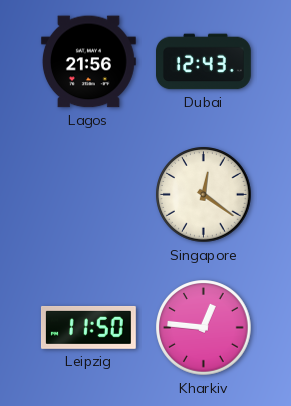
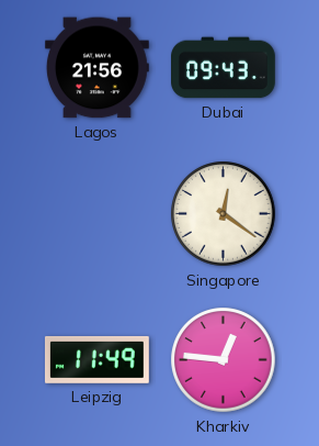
Dubai: 12:43 -> 09:43 (224, 68)
Leipzig: 11:50 -> 11:49 (96, 359)
